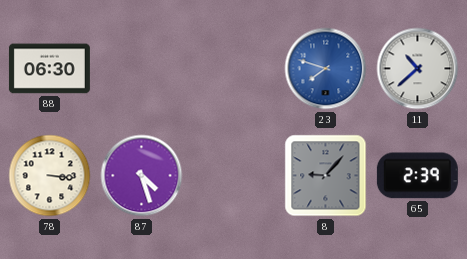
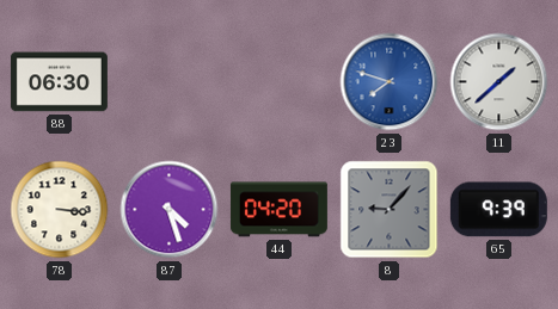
11: 10:38 -> 1:38 (499, 82)
44: none -> 04:20 (278, 210)
65: 2:39 -> 9:39 (498, 210)
